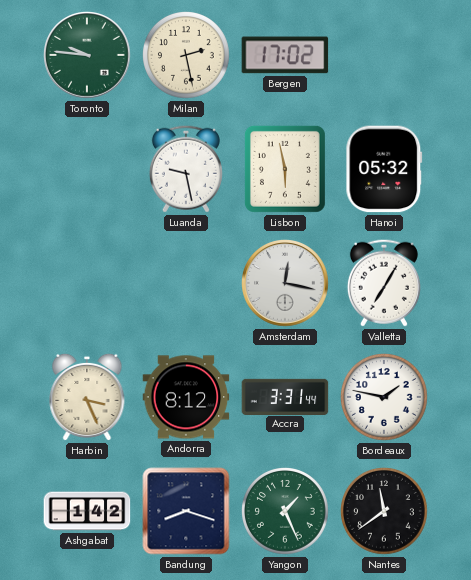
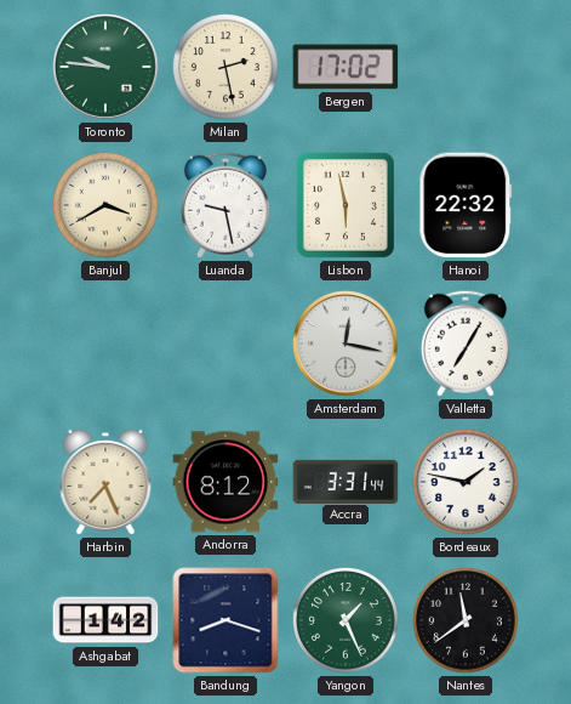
Banjul: none -> 3:40 (107, 206)
Hanoi: 05:32 -> 22:32 (466, 205)
Harbin: 3:26 -> 7:26 (105, 482)
